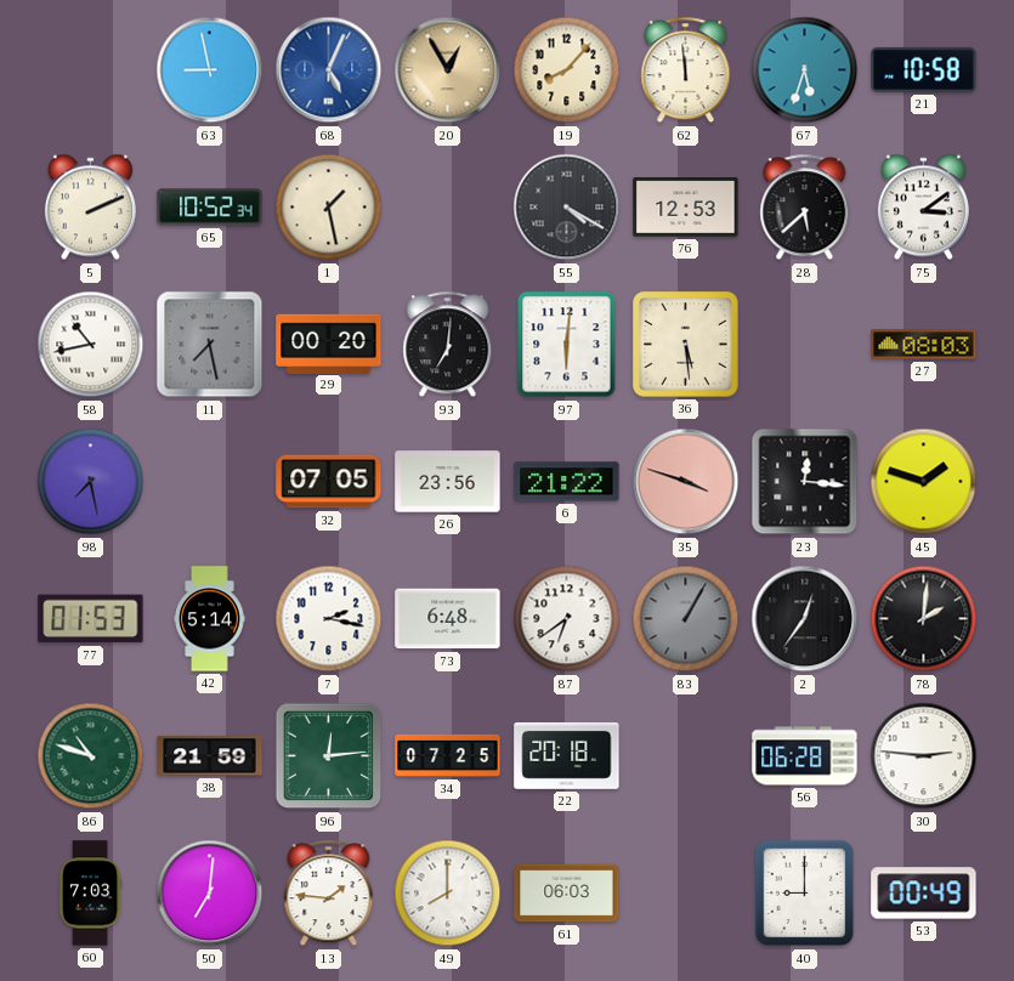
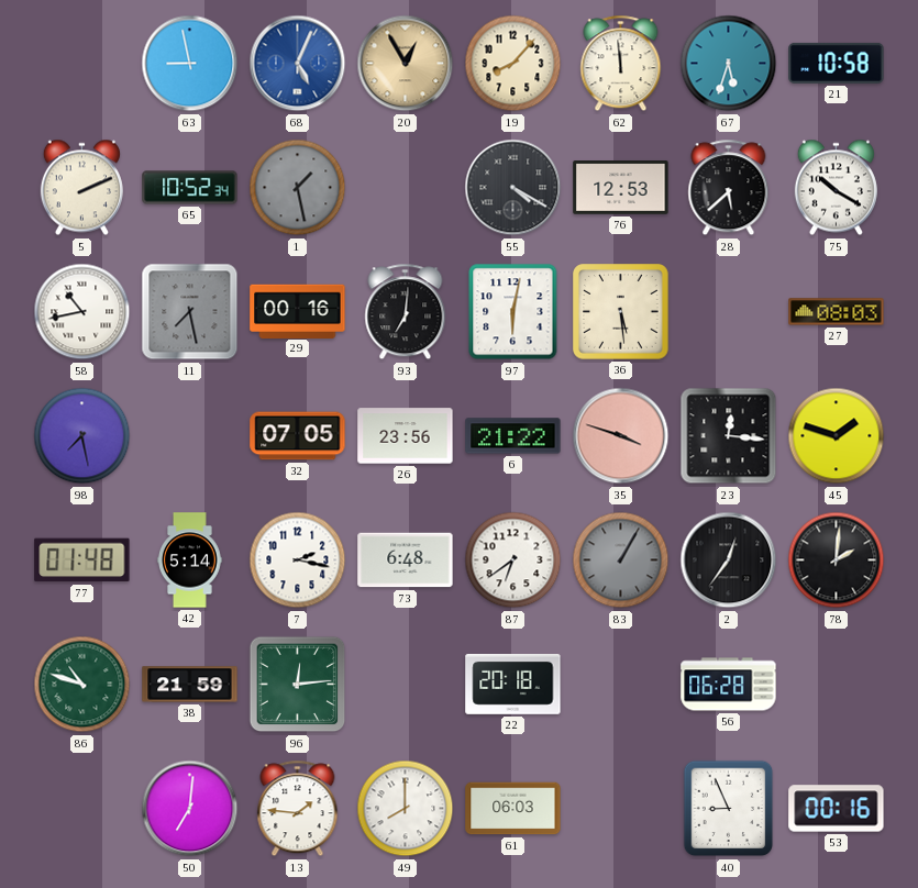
1 dial: cream -> grey (298, 188)
75: 3:09 -> 10:20 (836, 188)
29: 00:20 -> 00:16 (298, 311)
97: 6:01 -> 6:02 (513, 312)
77: 01:53 -> 01:48 (82, 560)
34: 07:25 -> none (448, 755)
30: 2:46 -> none (924, 756)
60: 7:03 -> none (90, 894)
40: 9:00 -> 8:56 (729, 809)
53: 00:49 -> 00:16 (837, 809)
